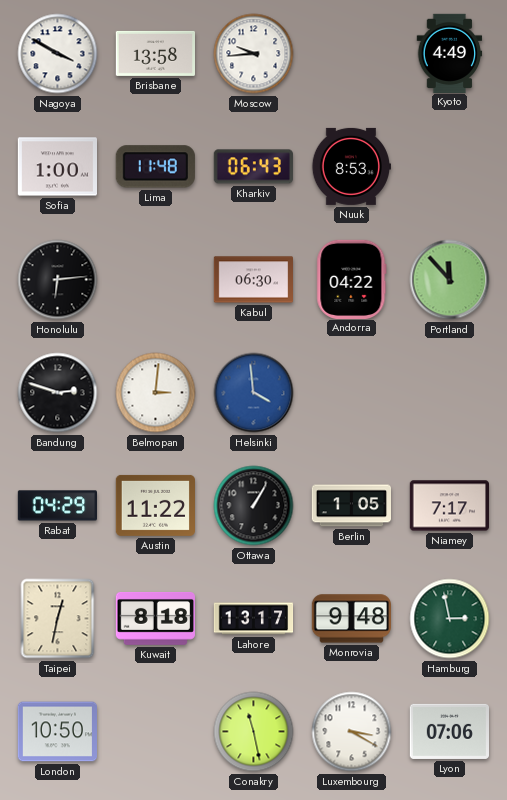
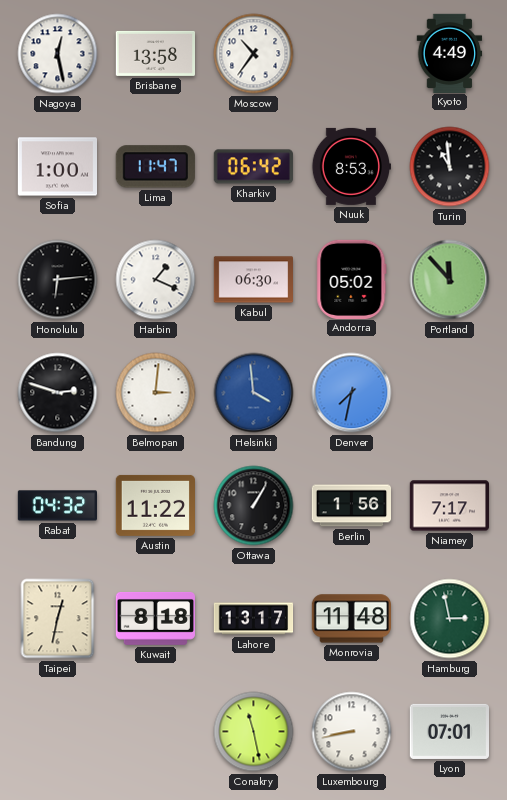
Nagoya: 3:50 -> 12:28 (58, 54)
Moscow: 9:44 -> 10:36 (254, 54)
Lima: 11:48 -> 11:47 (155, 167)
Kharkiv: 06:43 -> 06:42 (253, 167)
Turin: none -> 10:59 (450, 167)
Harbin: none -> 1:19 (156, 280)
Andorra: 04:22 -> 05:02 (352, 279)
Denver: none -> 7:32 (352, 393)
Rabat: 04:29 -> 04:32 (57, 506)
Berlin: 1:05 -> 1:56 (352, 506)
Monrovia: 9:48 -> 11:48 (351, 619)
London: 10:50 -> none (57, 732)
Luxembourg: 3:20 -> 8:43 (352, 732)
Lyon: 07:06 -> 07:01 (449, 731)
